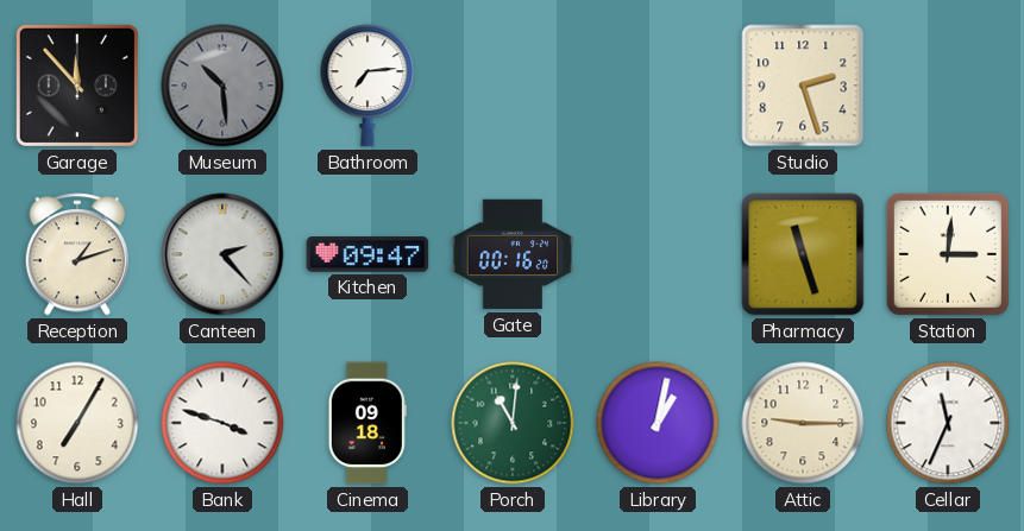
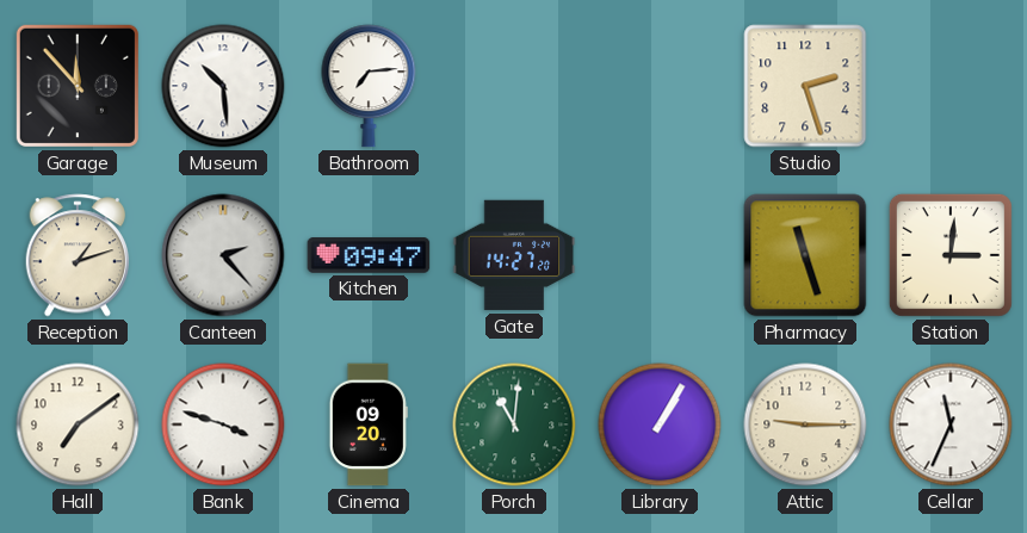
Museum dial: grey -> white (223, 86)
Gate: 00:16 -> 14:27 (514, 255)
Hall: 7:05 -> 7:09 (78, 424)
Cinema: 09:18 -> 09:20 (369, 424)
Library: 1:02 -> 1:05 (660, 424)
